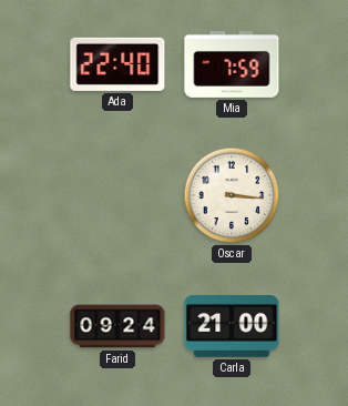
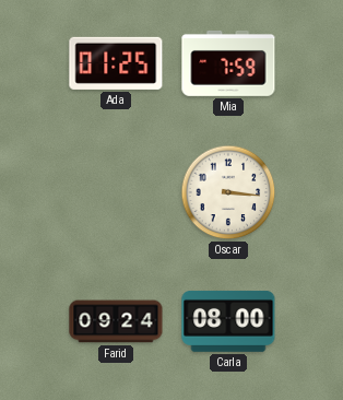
Ada: 22:40 -> 01:25 (116, 63)
Carla: 21:00 -> 08:00 (228, 321)
